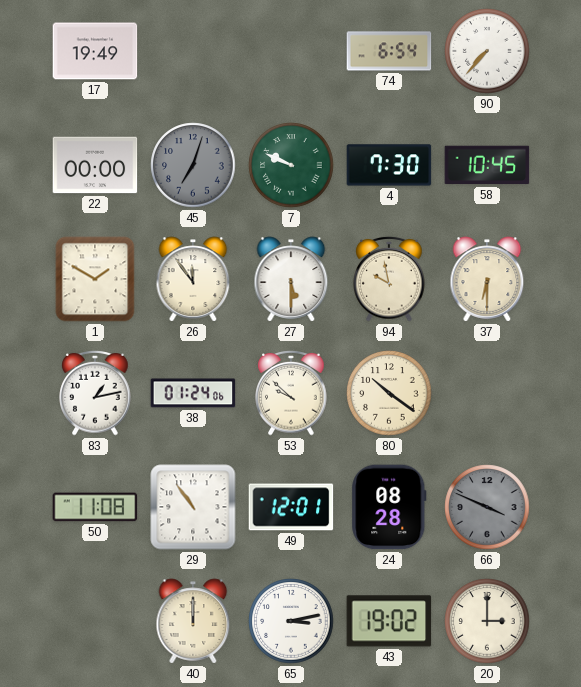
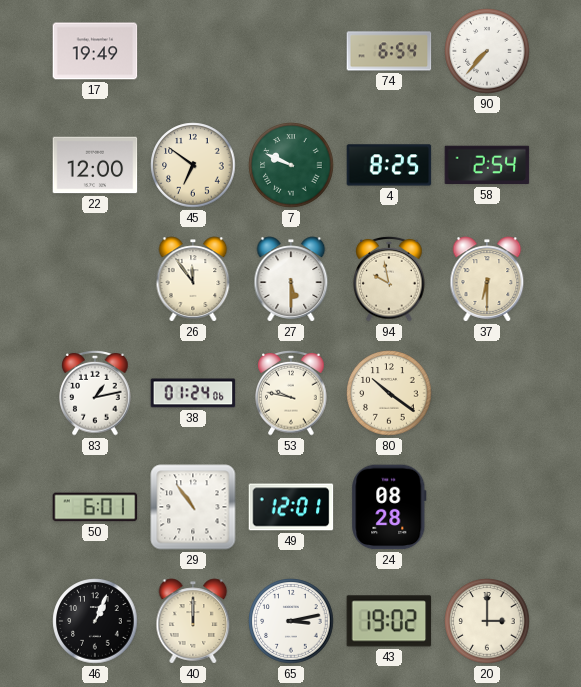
22: 00:00 -> 12:00 (95, 165)
45: 7:03 -> 6:51 (193, 165)
45 dial: grey -> cream (193, 165)
4: 7:30 -> 8:25 (389, 165)
58: 10:45 -> 2:54 (487, 165)
1: 1:50 -> none (95, 279)
53: 9:52 -> 9:47 (291, 393)
50: 11:08 -> 6:01 (95, 507)
66: 3:49 -> none (487, 507)
46: none -> 1:04 (95, 621)
